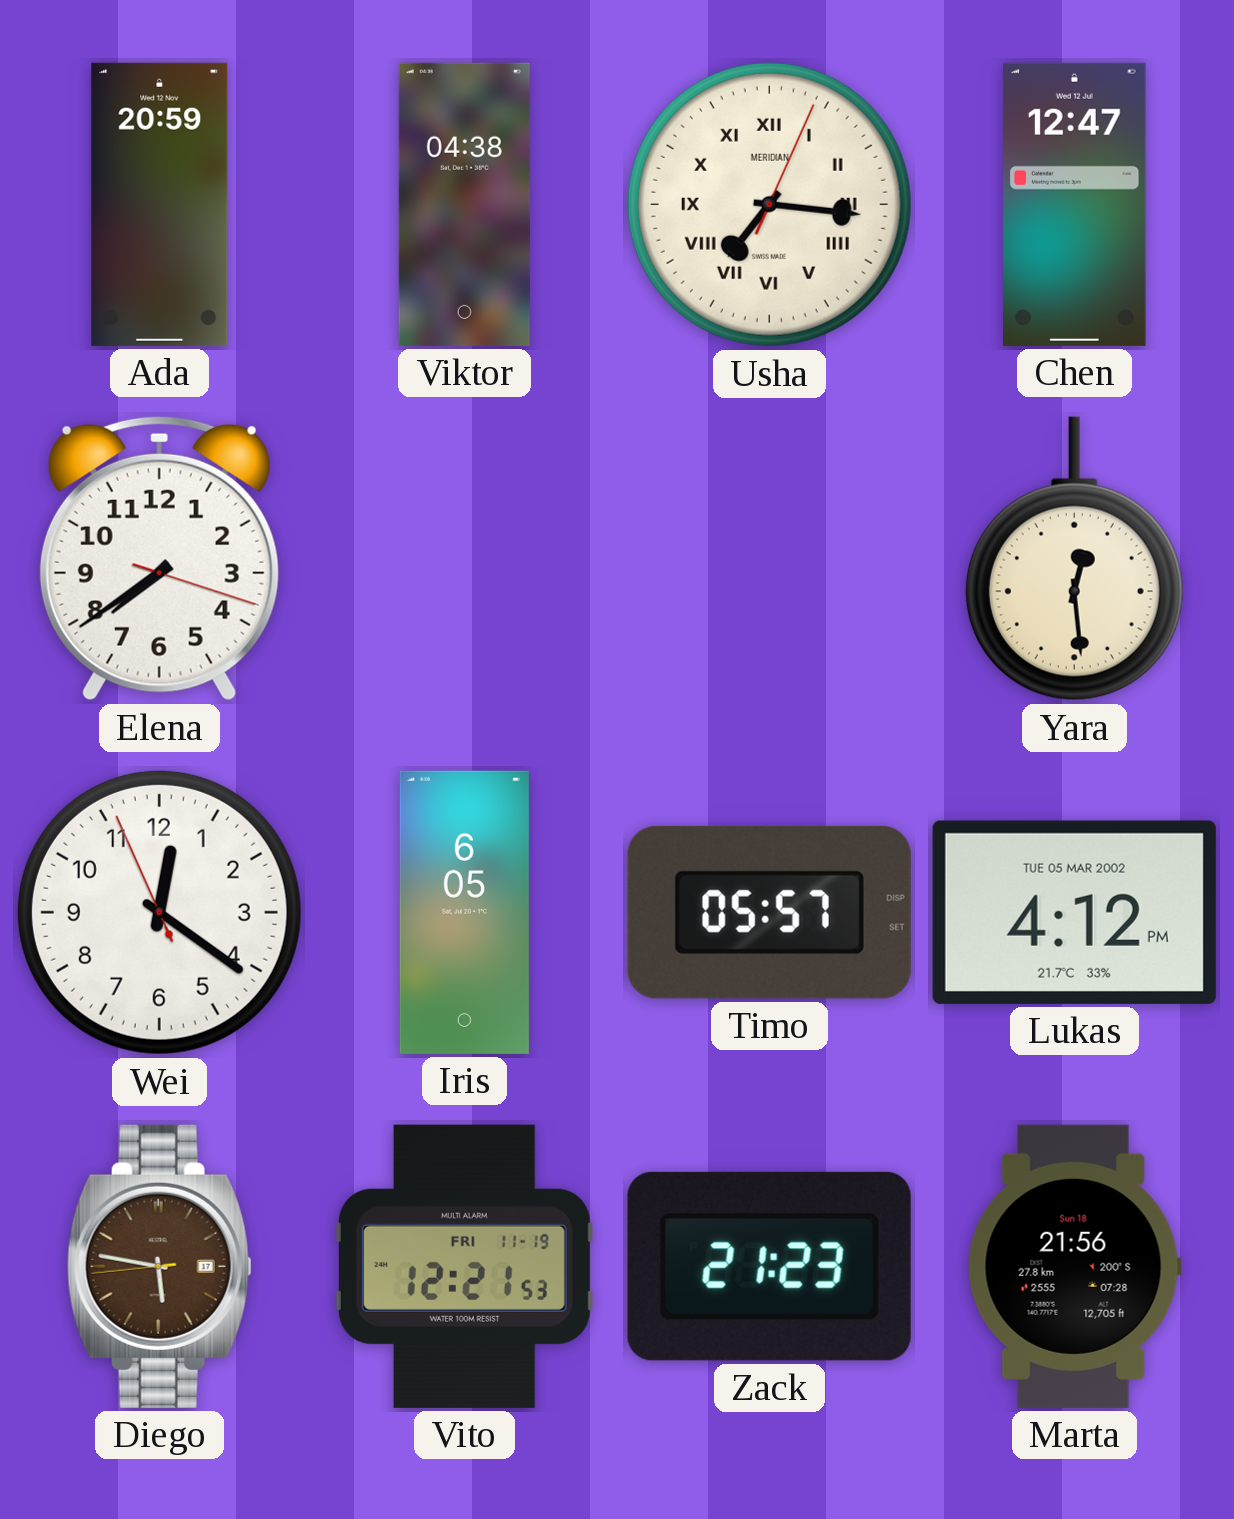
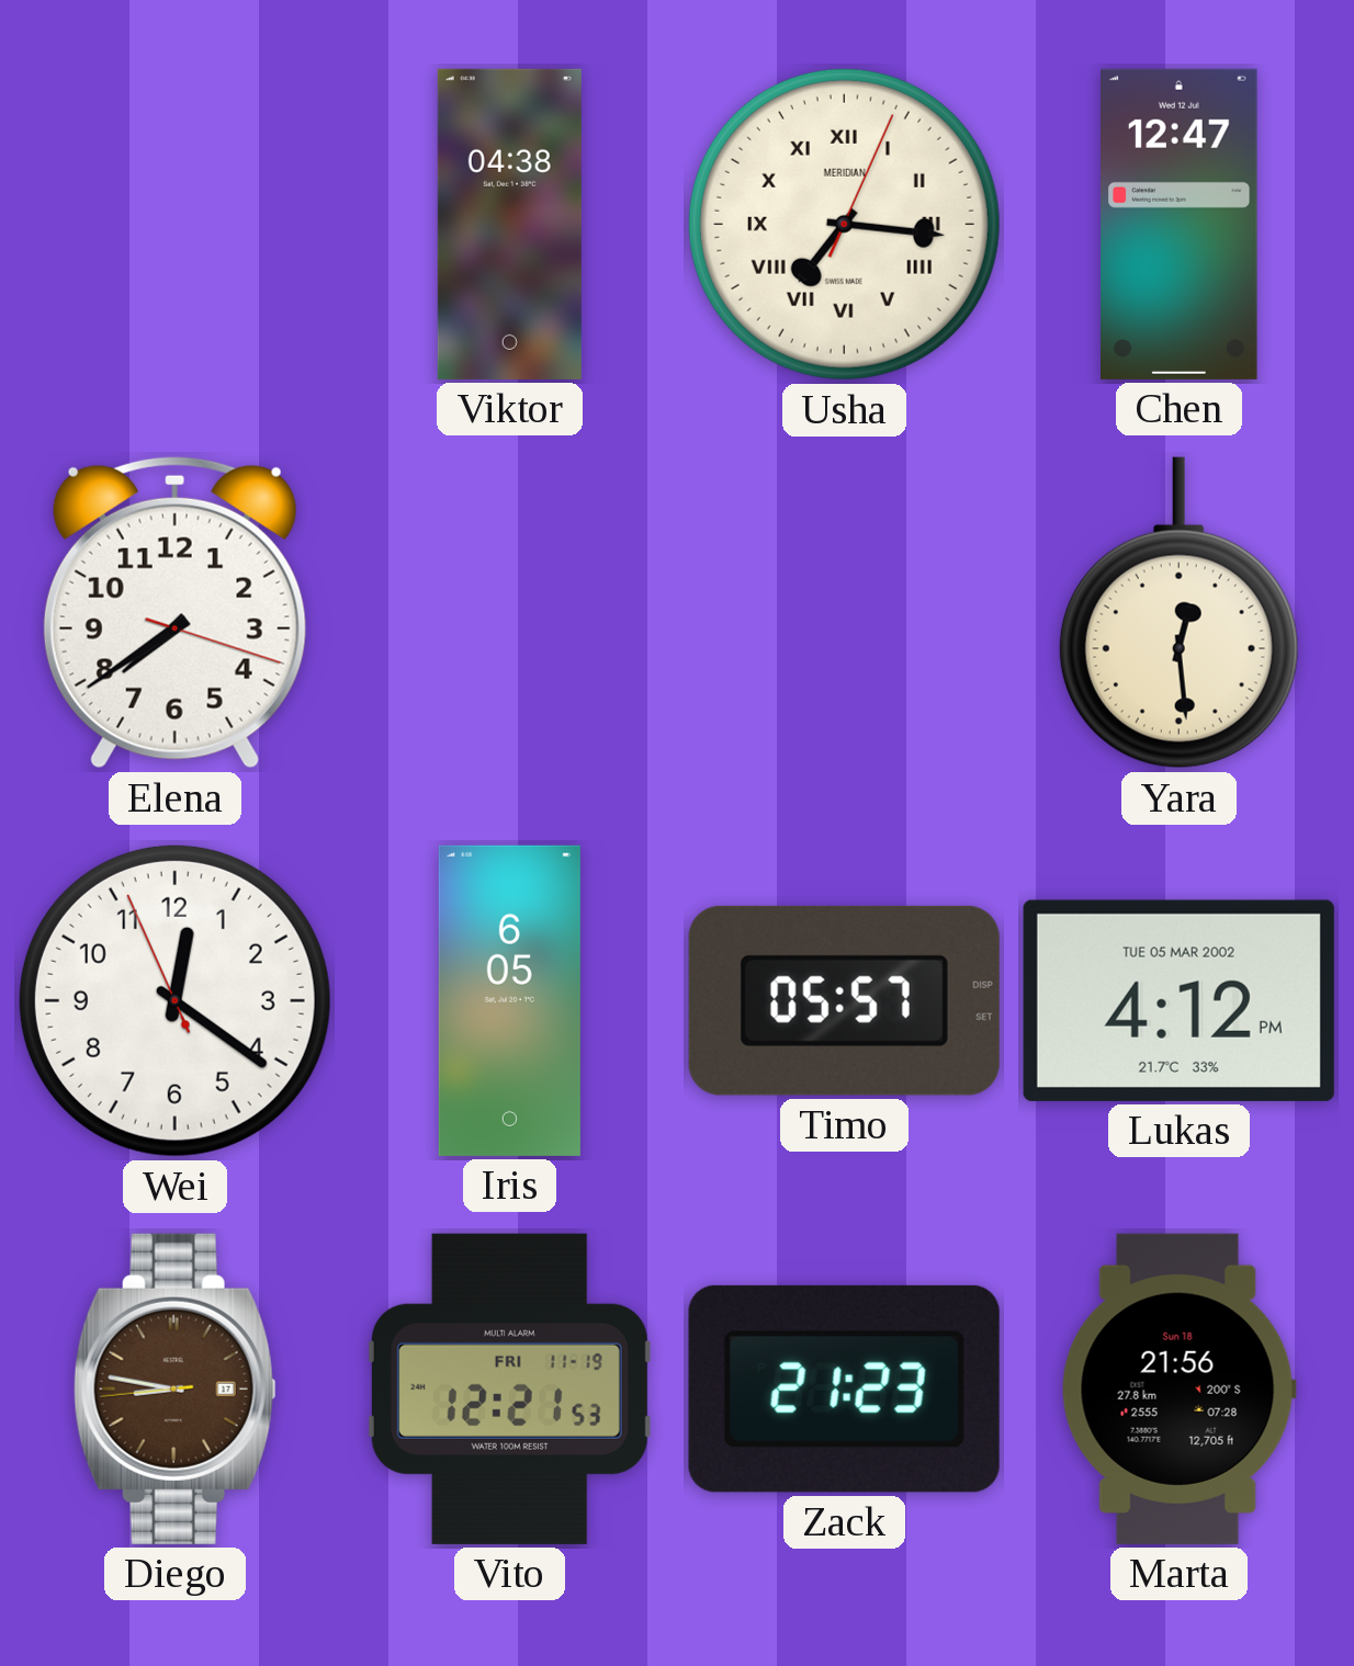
Ada: 20:59 -> none (160, 204)
Diego: 5:46 -> 8:46 (174, 1389)
